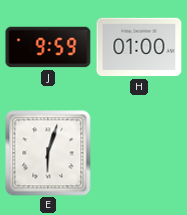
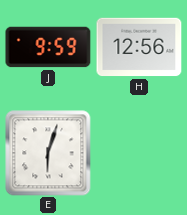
H: 01:00 -> 12:56 (139, 47)
